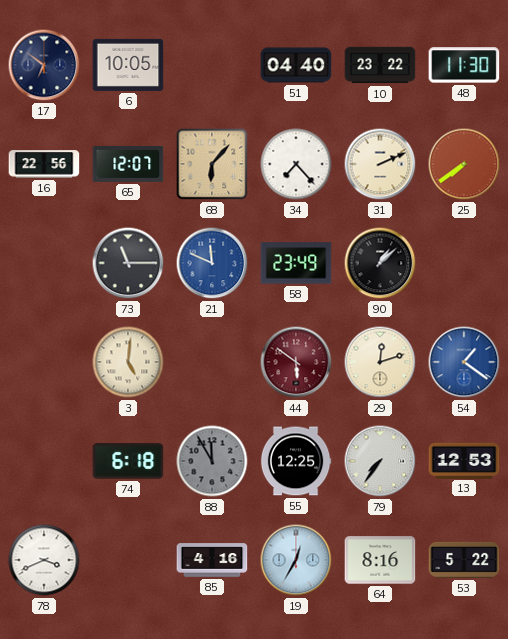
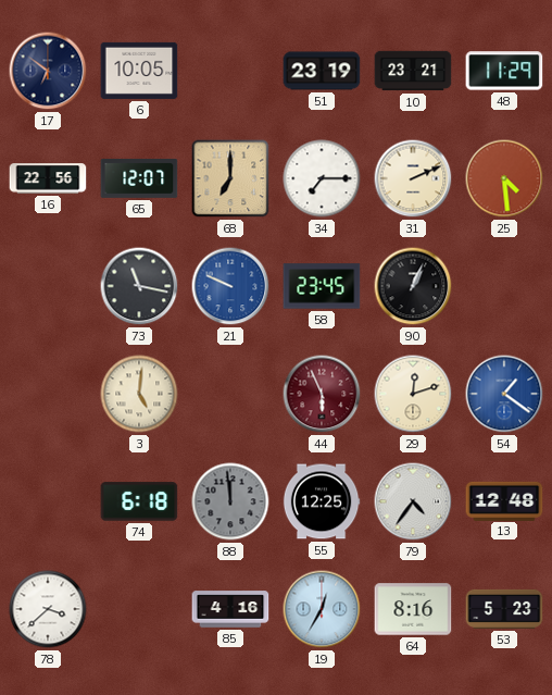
51: 04:40 -> 23:19 (322, 71)
10: 23:22 -> 23:21 (413, 71)
48: 11:30 -> 11:29 (504, 71)
68: 6:07 -> 7:00 (230, 178)
34: 7:23 -> 7:15 (322, 178)
25: 7:39 -> 4:29 (504, 178)
73: 11:15 -> 11:17 (139, 286)
21: 11:49 -> 9:49 (230, 286)
58: 23:49 -> 23:45 (322, 286)
90: 1:08 -> 1:04 (413, 286)
44: 5:51 -> 5:56 (322, 394)
88: 11:55 -> 11:59 (230, 501)
79: 7:36 -> 4:36 (413, 501)
13: 12:53 -> 12:48 (504, 500)
78: 3:41 -> 3:38 (48, 609)
53: 5:22 -> 5:23 (504, 609)
